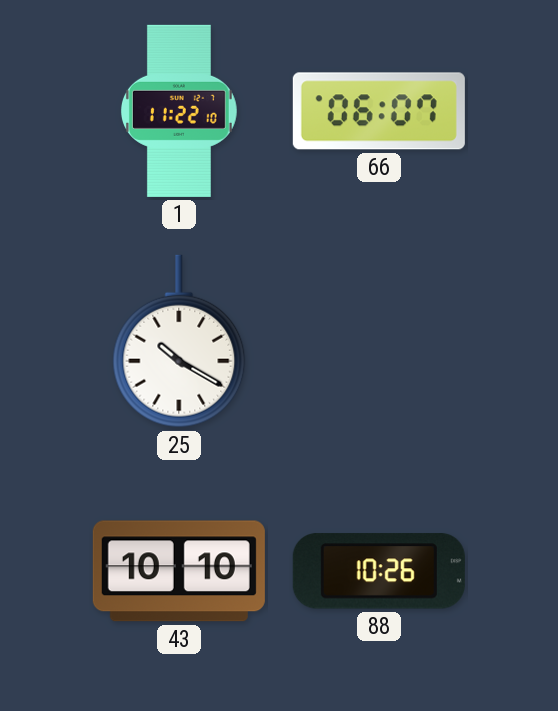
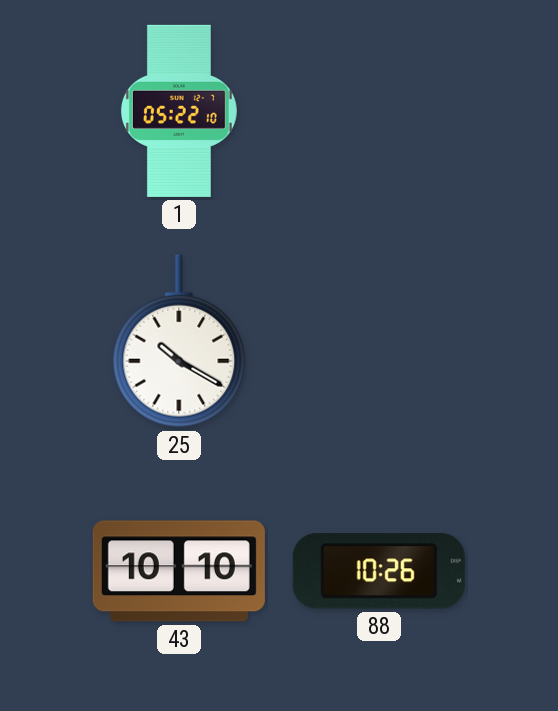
1: 11:22 -> 05:22 (179, 111)
66: 06:07 -> none (379, 111)
